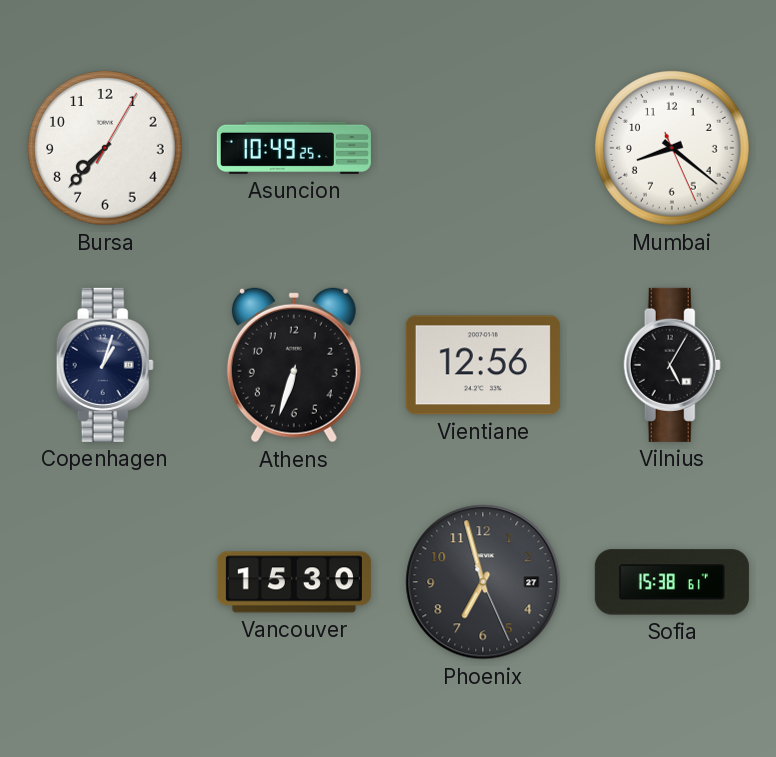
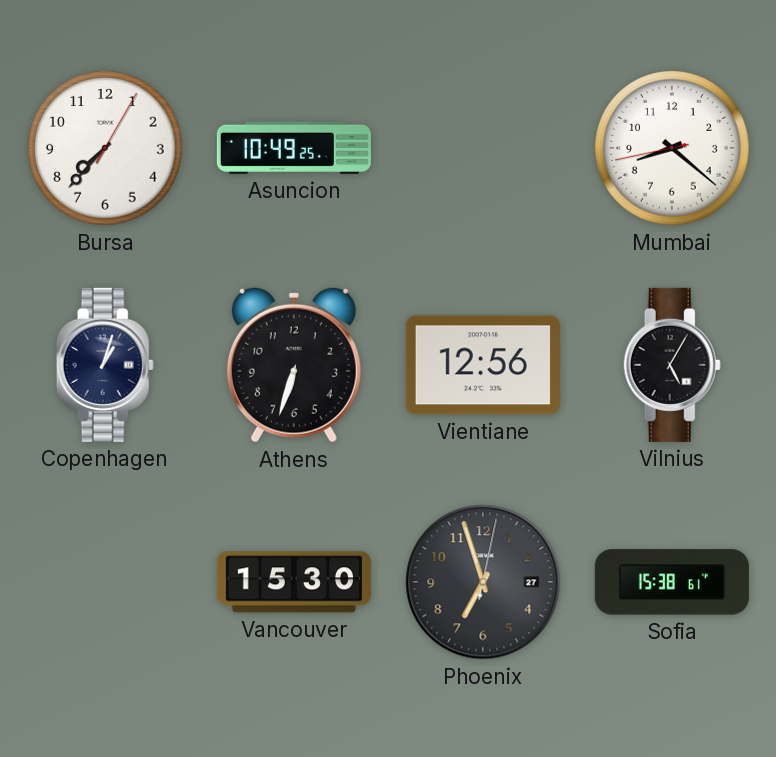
Mumbai: 8:21:26 -> 8:21:43 (673, 149)
Phoenix: 6:57:26 -> 6:57:02 (483, 582)
